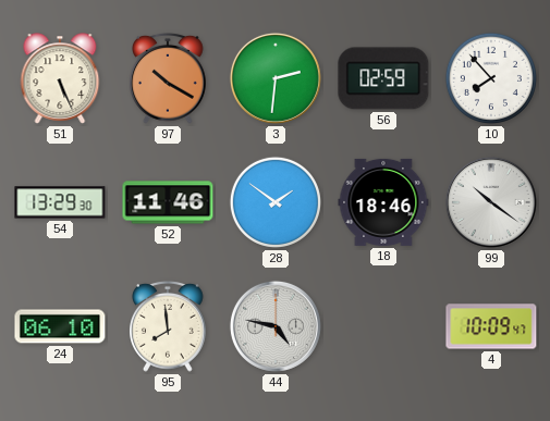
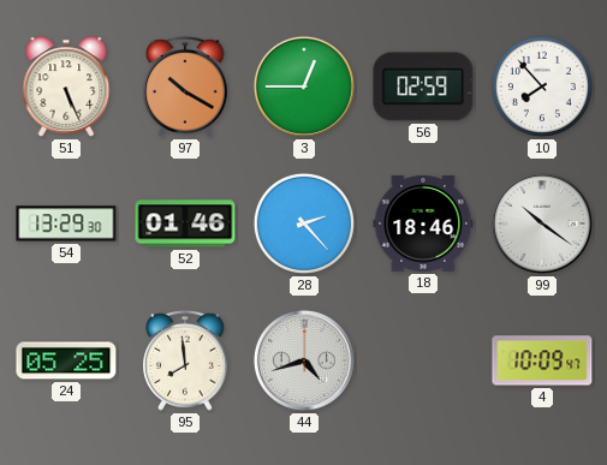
3: 2:31 -> 12:45 (304, 87)
52: 11:46 -> 01:46 (185, 223)
28: 1:51 -> 2:23 (304, 223)
24: 06:10 -> 05:25 (66, 360)
44: 4:47 -> 4:42 (304, 360)
